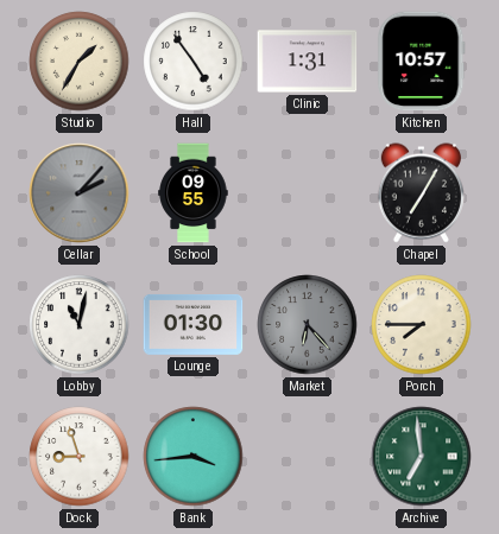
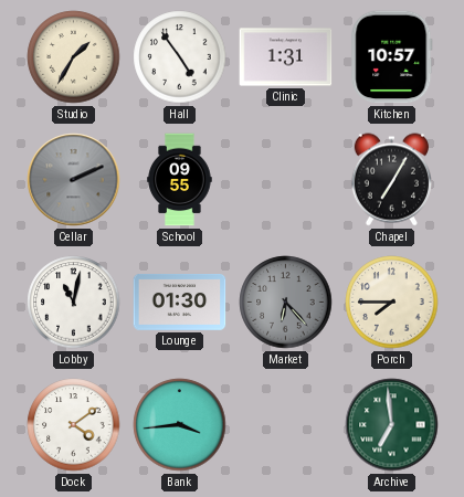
Cellar: 2:07 -> 2:11 (74, 180)
Dock: 8:57 -> 4:09 (74, 425)
